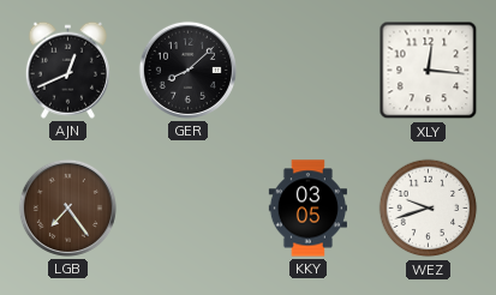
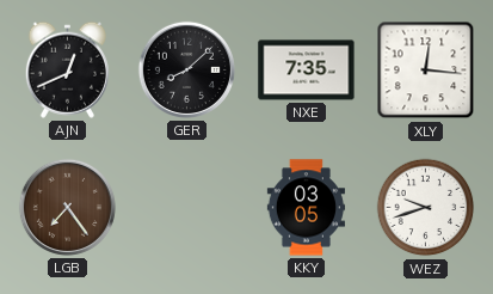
NXE: none -> 7:35 (307, 71)
